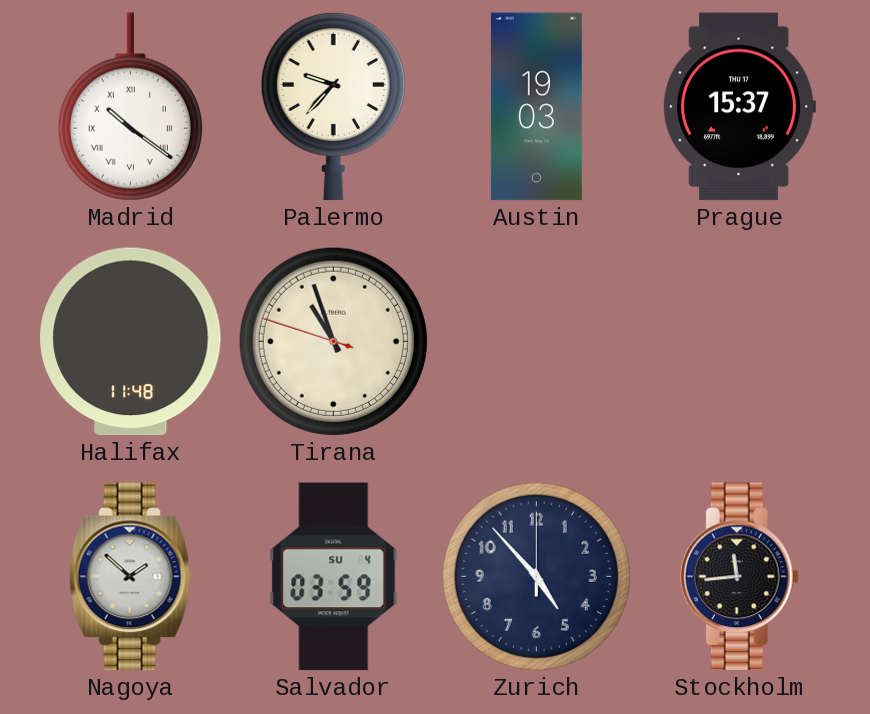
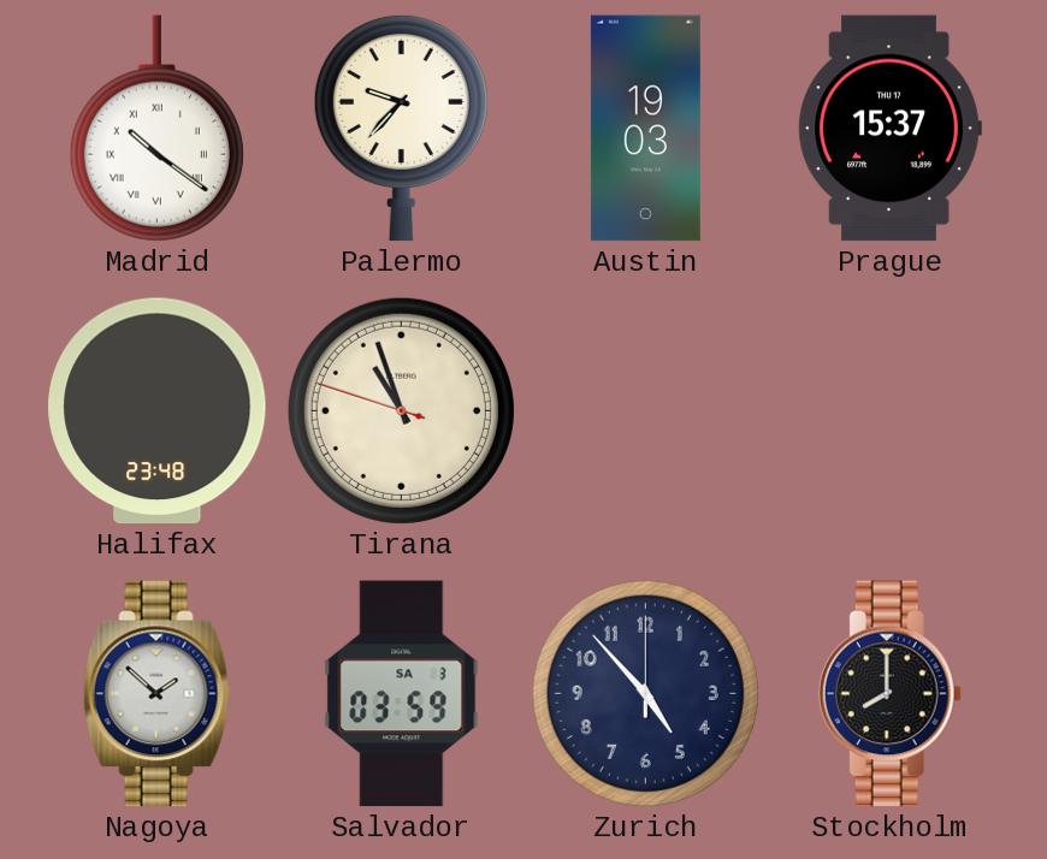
Halifax: 11:48 -> 23:48 (158, 411)
Salvador date: SU 4 -> SA 3 (402, 694)
Stockholm: 11:44 -> 8:00 (889, 694)
